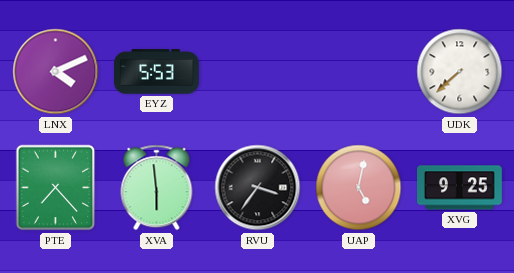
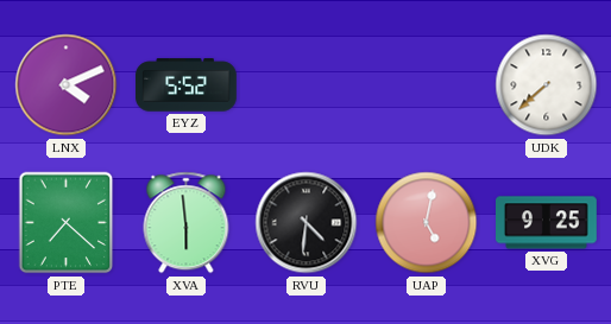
EYZ: 5:53 -> 5:52 (187, 85)
PTE: 7:23 -> 7:22 (67, 223)
RVU: 3:36 -> 4:31 (307, 223)
